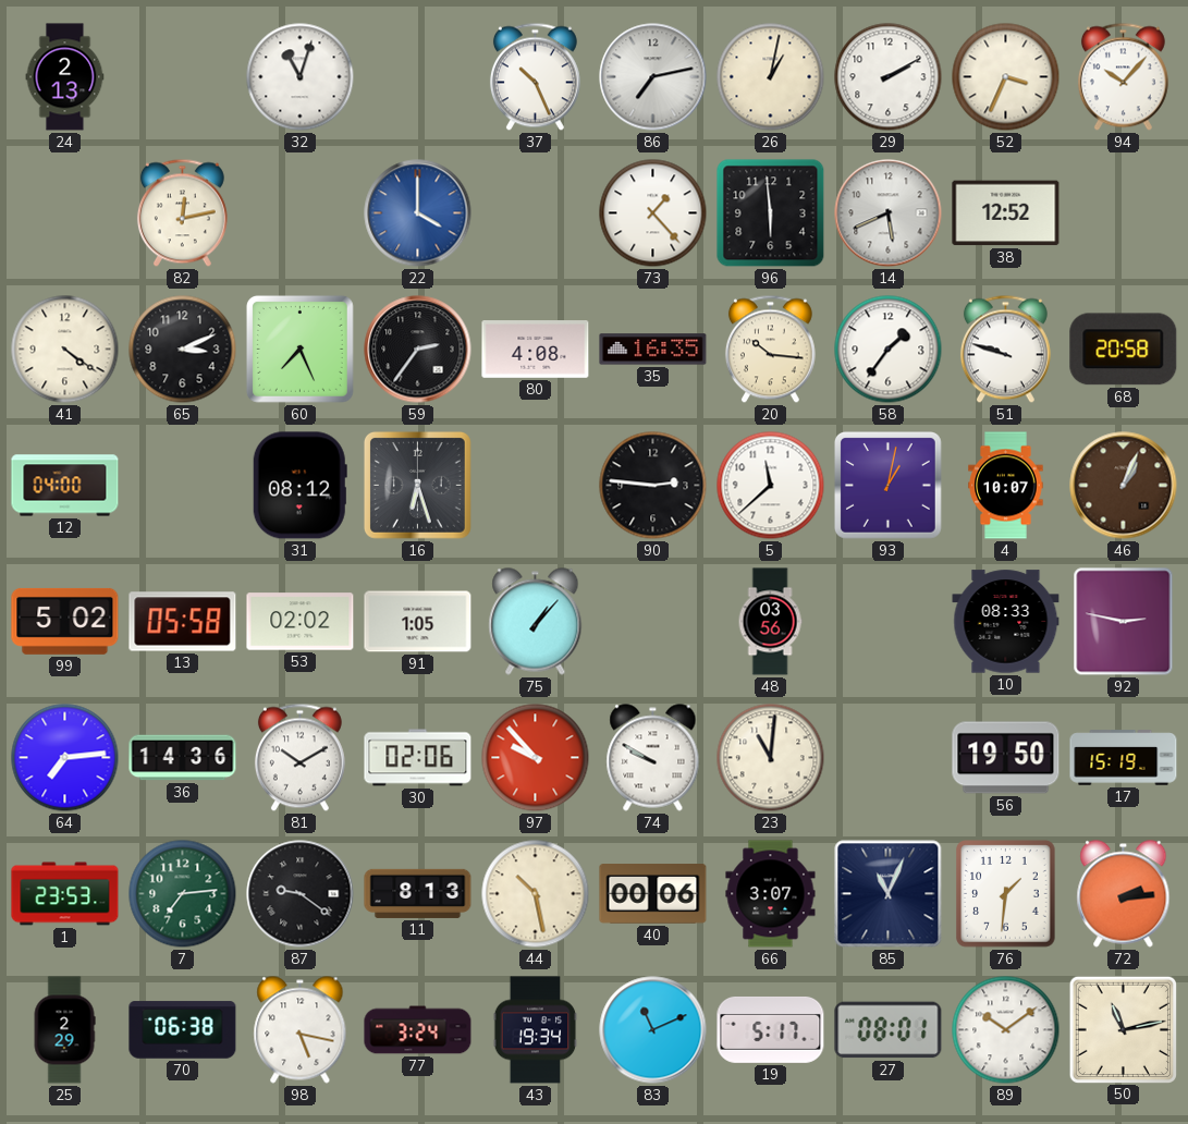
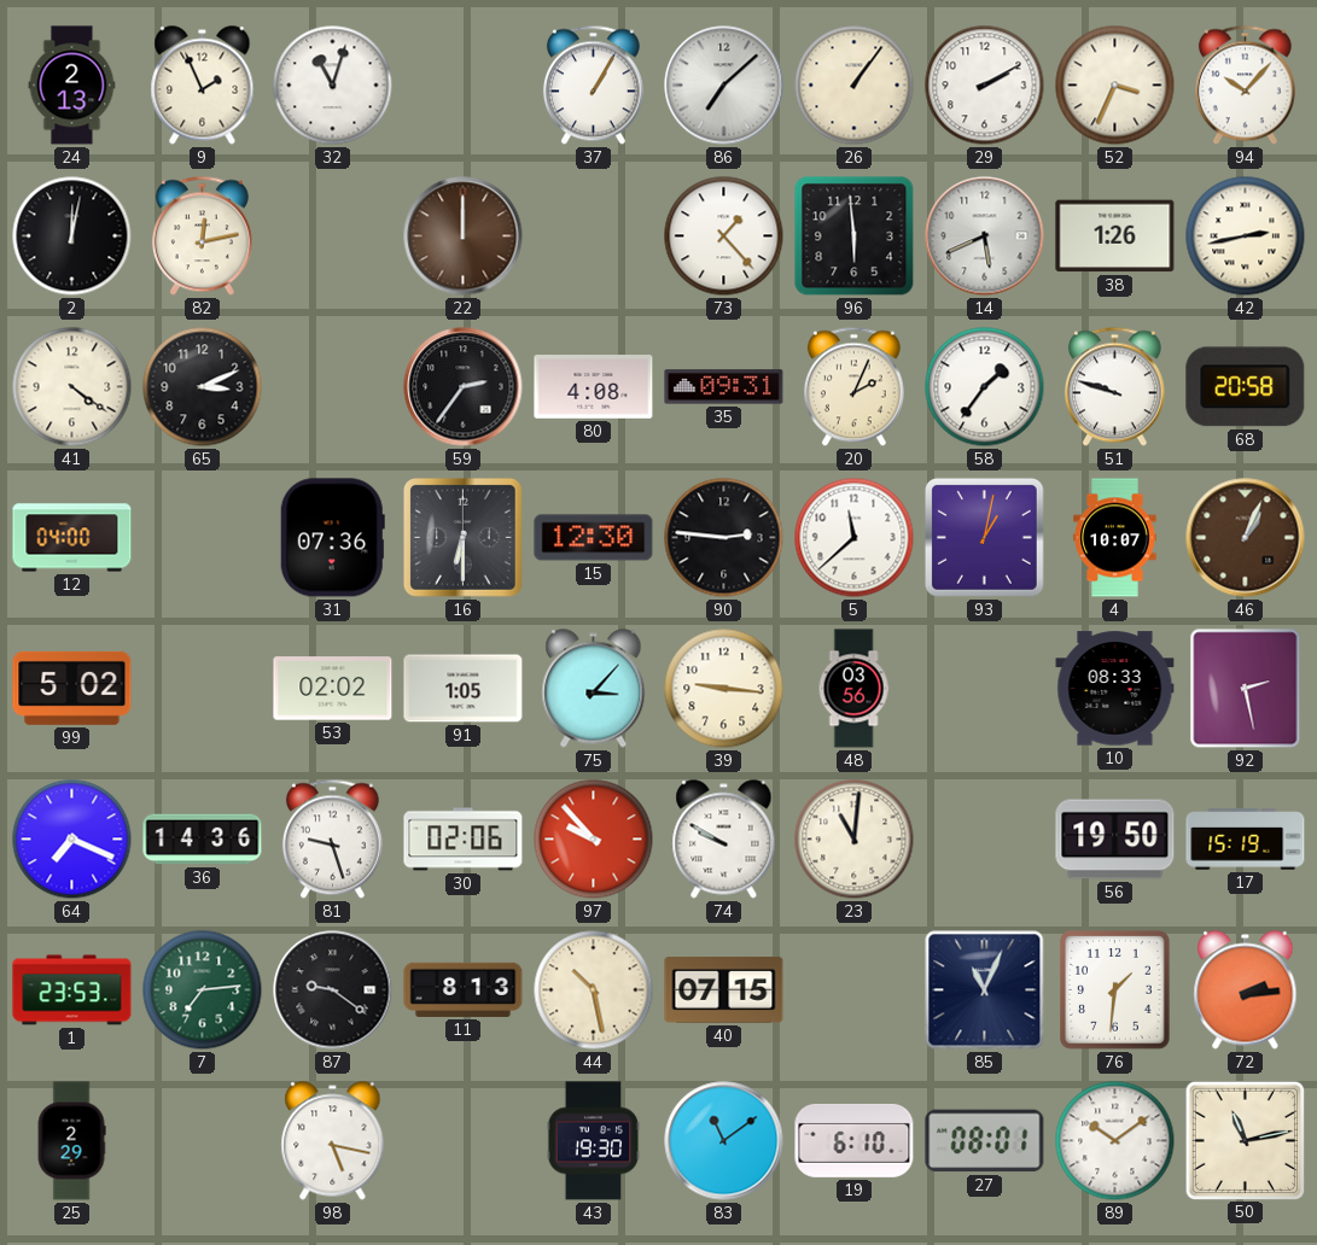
9: none -> 1:56 (203, 86)
37: 10:26 -> 1:05 (593, 86)
86: 7:13 -> 7:08 (724, 86)
26: 1:02 -> 1:06 (855, 86)
2: none -> 12:02 (72, 236)
22: 4:00 -> 12:00 (464, 236)
22 dial: blue -> brown (464, 236)
38: 12:52 -> 1:26 (1115, 236)
42: none -> 2:43 (1246, 236)
60: 7:26 -> none (299, 349)
35: 16:35 -> 09:31 (724, 387)
20: 10:16 -> 2:04 (853, 387)
31: 08:12 -> 07:36 (332, 538)
16: 6:27 -> 6:30 (462, 537)
15: none -> 12:30 (594, 538)
13: 05:58 -> none (183, 622)
75: 1:07 -> 3:07 (594, 689)
39: none -> 9:16 (724, 689)
92: 2:47 -> 2:28 (1246, 689)
64: 7:14 -> 7:19 (72, 840)
81: 10:10 -> 9:27 (332, 840)
40: 00:06 -> 07:15 (724, 990)
66: 3:07 -> none (771, 894)
70: 06:38 -> none (183, 1030)
77: 3:24 -> none (418, 1030)
43: 19:34 -> 19:30 (594, 1141)
83: 11:11 -> 11:09 (724, 1141)
19: 5:17 -> 6:10 (855, 1140)
